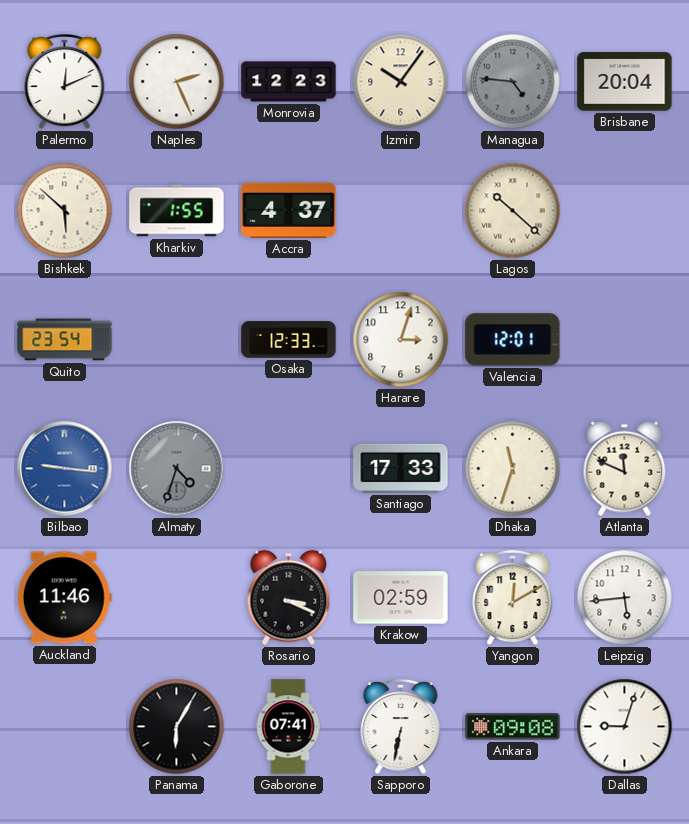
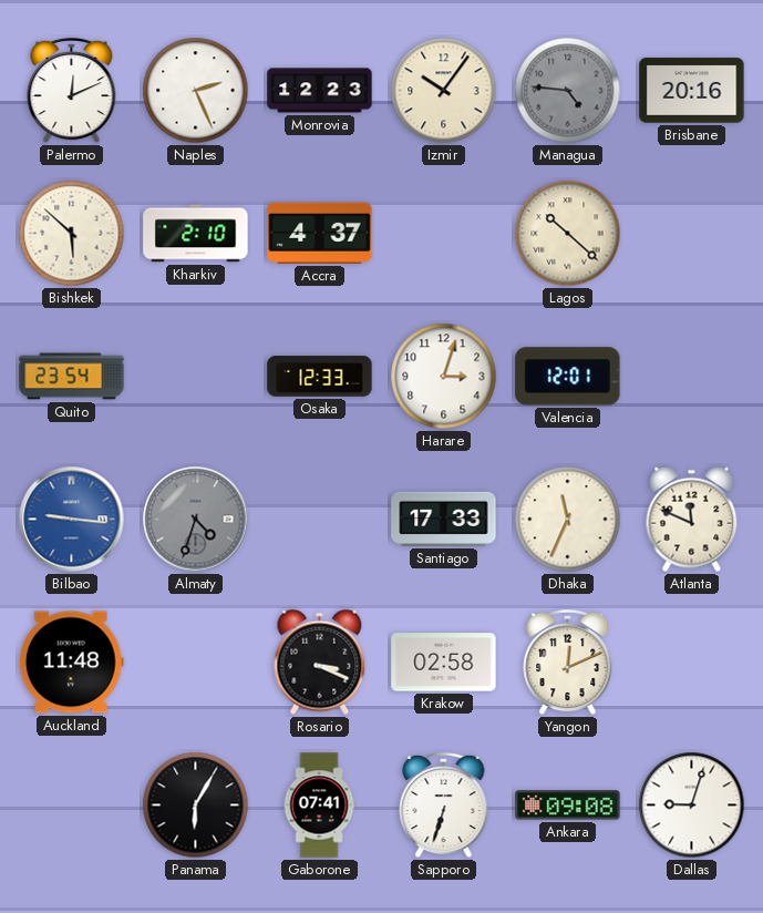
Brisbane: 20:04 -> 20:16 (692, 91)
Kharkiv: 1:55 -> 2:10 (196, 234)
Dhaka: 11:33 -> 11:34 (568, 520)
Auckland: 11:46 -> 11:48 (71, 663)
Krakow: 02:59 -> 02:58 (444, 663)
Yangon: 12:10 -> 12:11 (568, 663)
Leipzig: 5:44 -> none (625, 598)
Sapporo: 6:32 -> 6:33 (444, 806)
